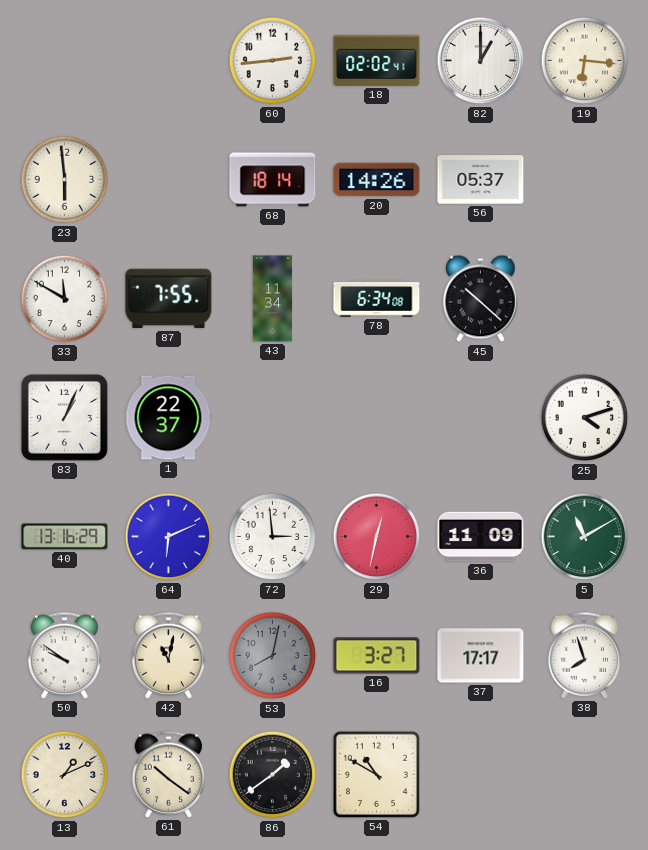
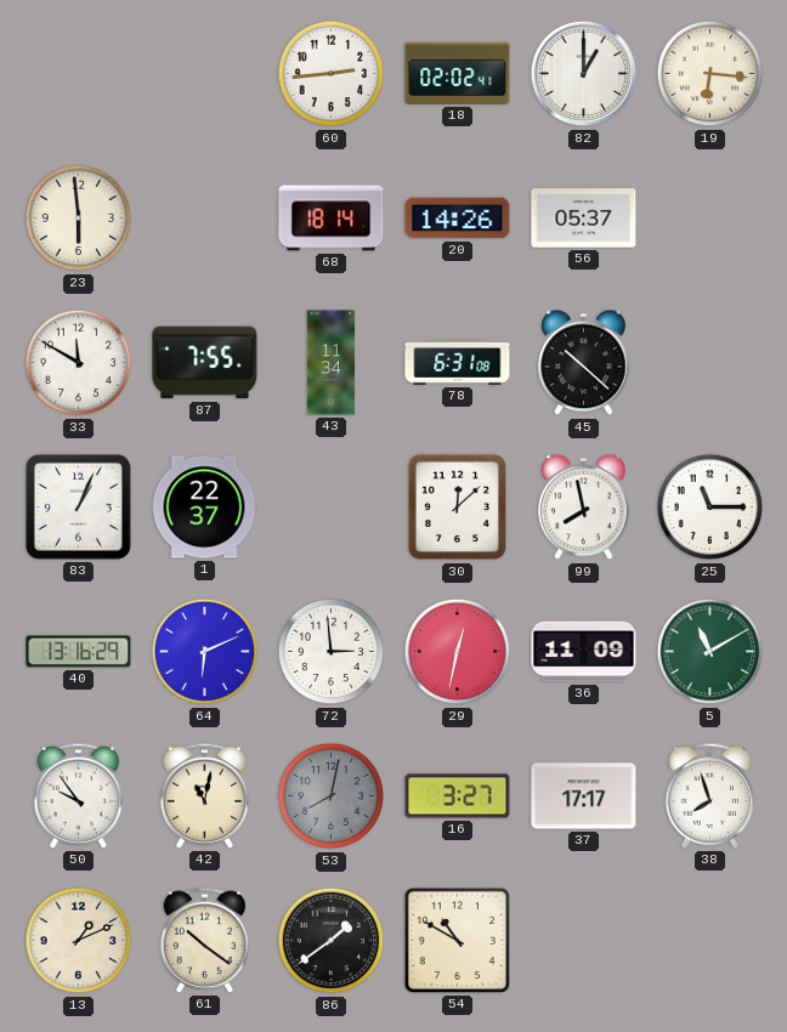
78: 6:34 -> 6:31 (458, 363)
30: none -> 12:08 (457, 508)
99: none -> 7:58 (584, 508)
25: 4:12 -> 11:15 (710, 508)
50: 9:51 -> 9:54 (79, 795)
